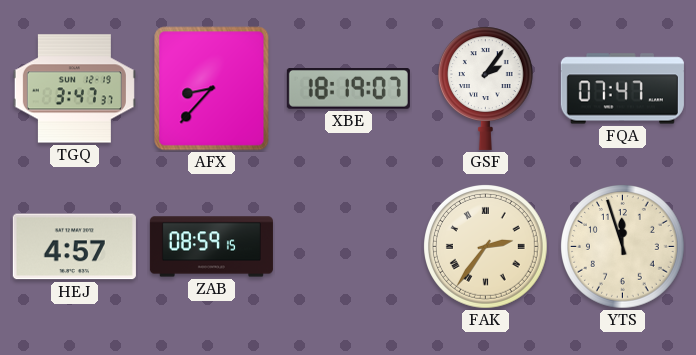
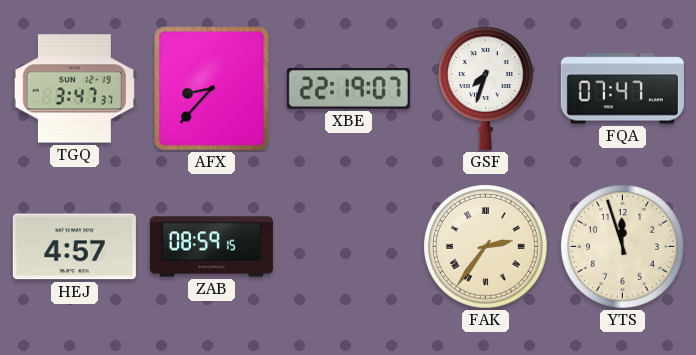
XBE: 18:19 -> 22:19 (348, 89)
GSF: 2:06 -> 7:33 (485, 88)
